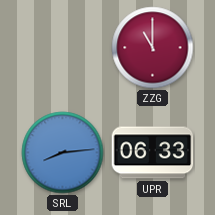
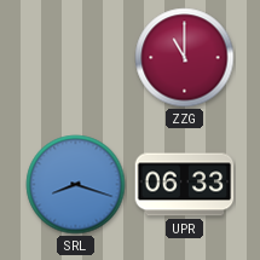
SRL: 8:14 -> 8:18 (76, 185)
